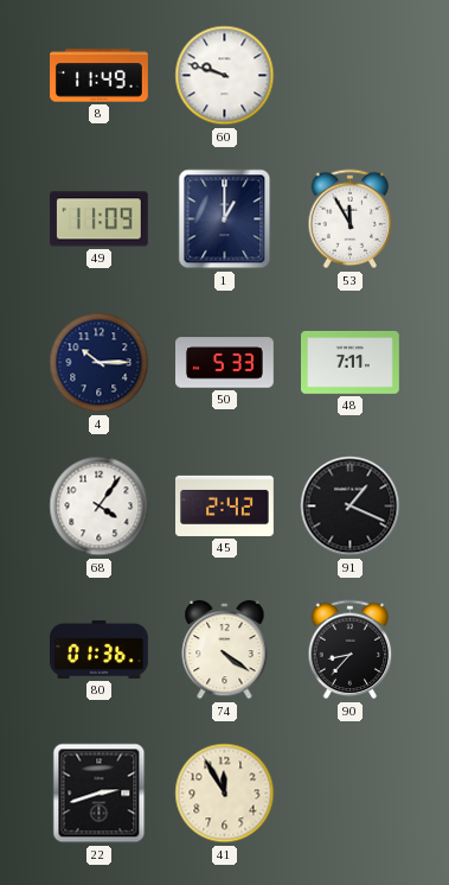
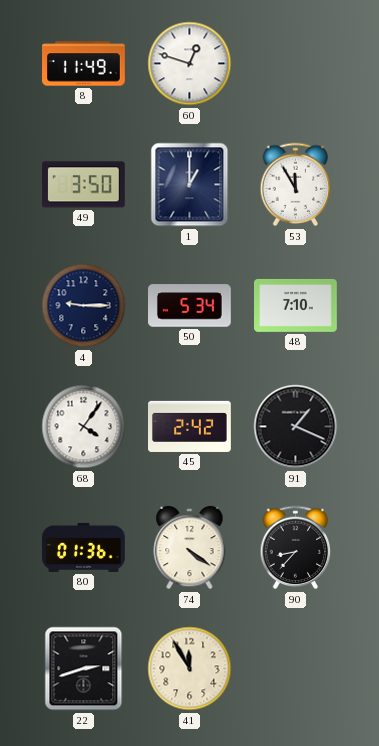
60: 9:48 -> 12:48 (190, 64)
49: 11:09 -> 3:50 (83, 185)
4: 10:15 -> 9:15 (84, 306)
50: 5:33 -> 5:34 (190, 306)
48: 7:11 -> 7:10 (296, 306)
